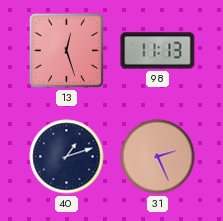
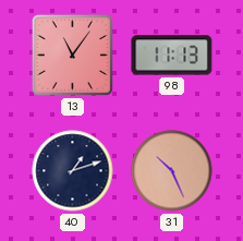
13: 12:27 -> 11:06 (72, 55)
31: 2:26 -> 10:26 (172, 171)
